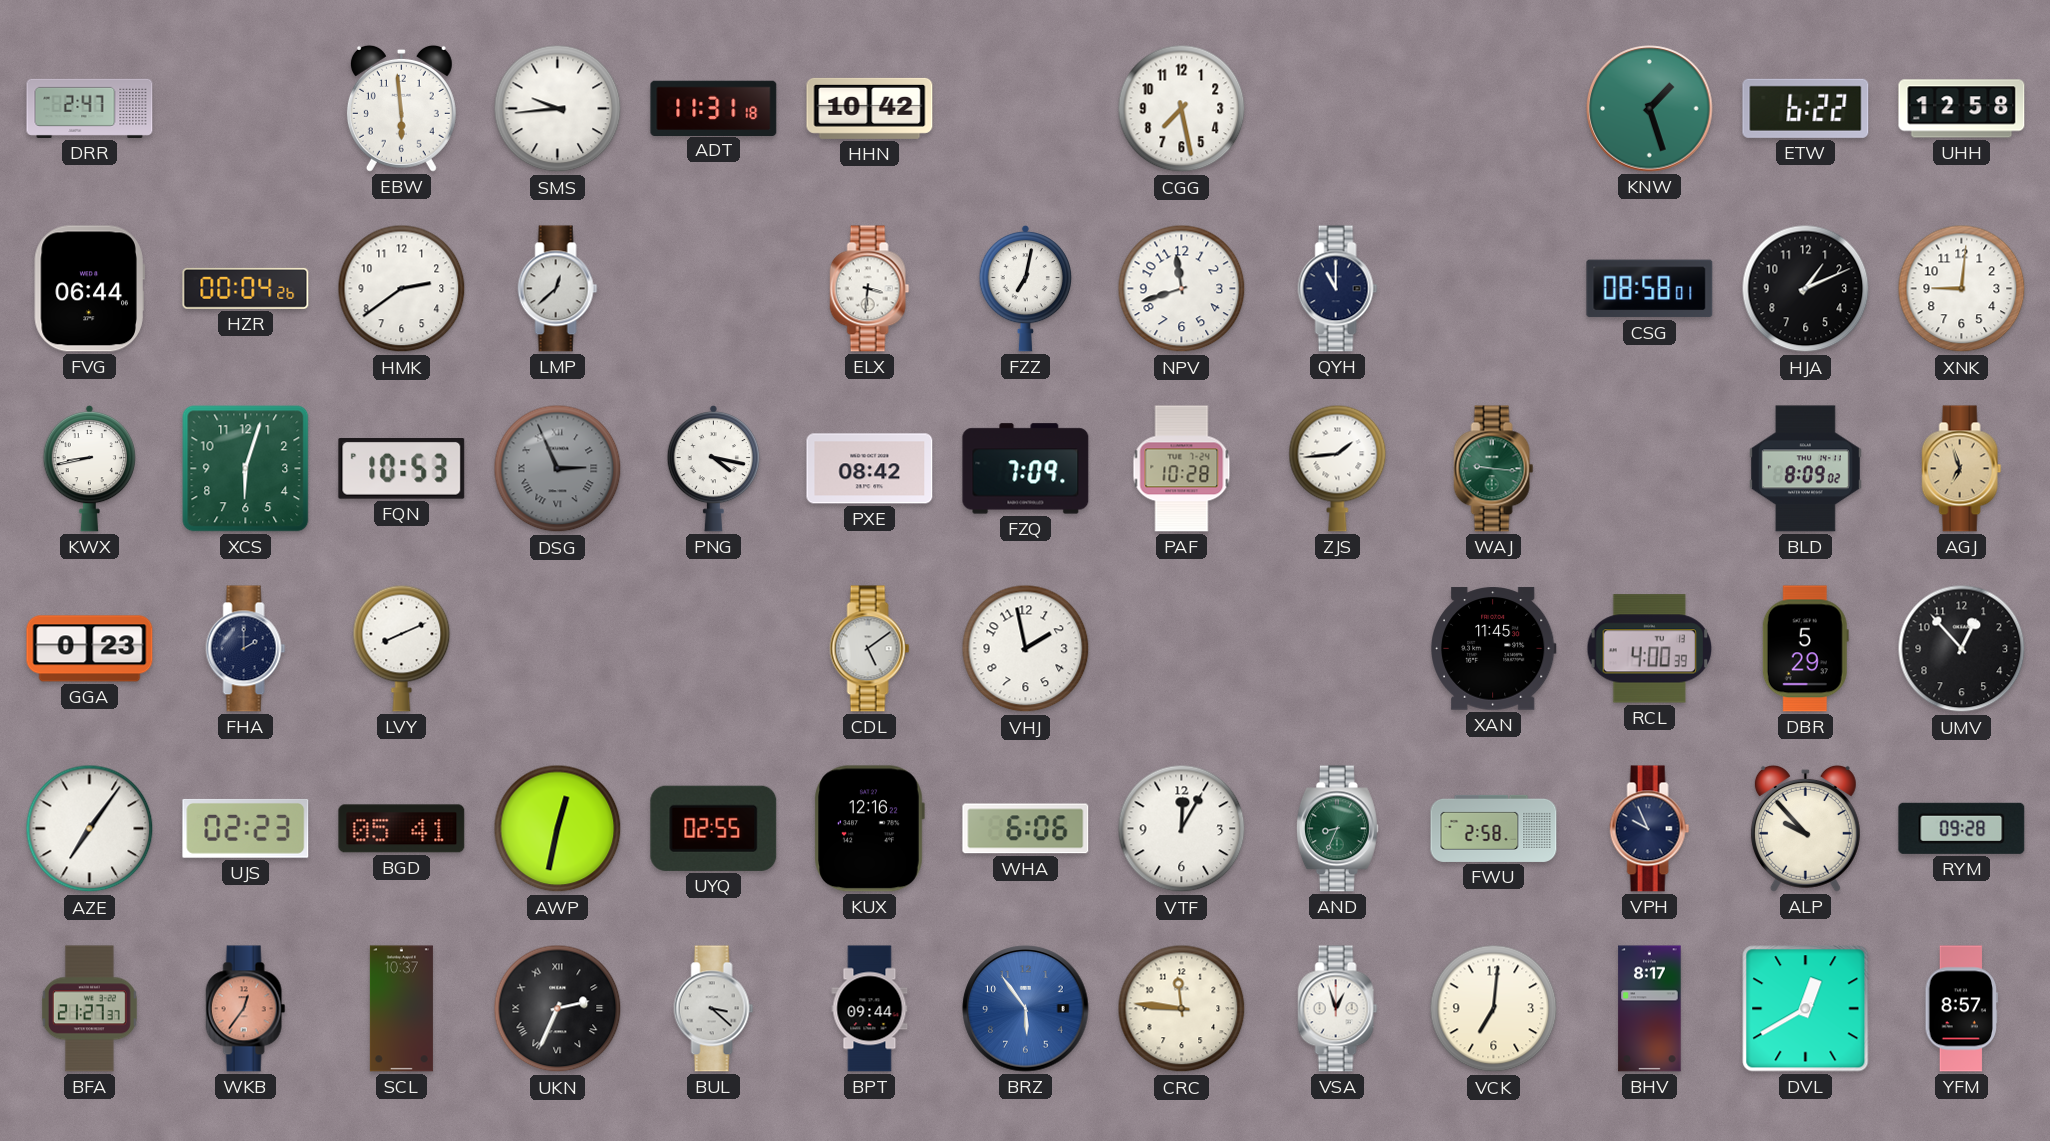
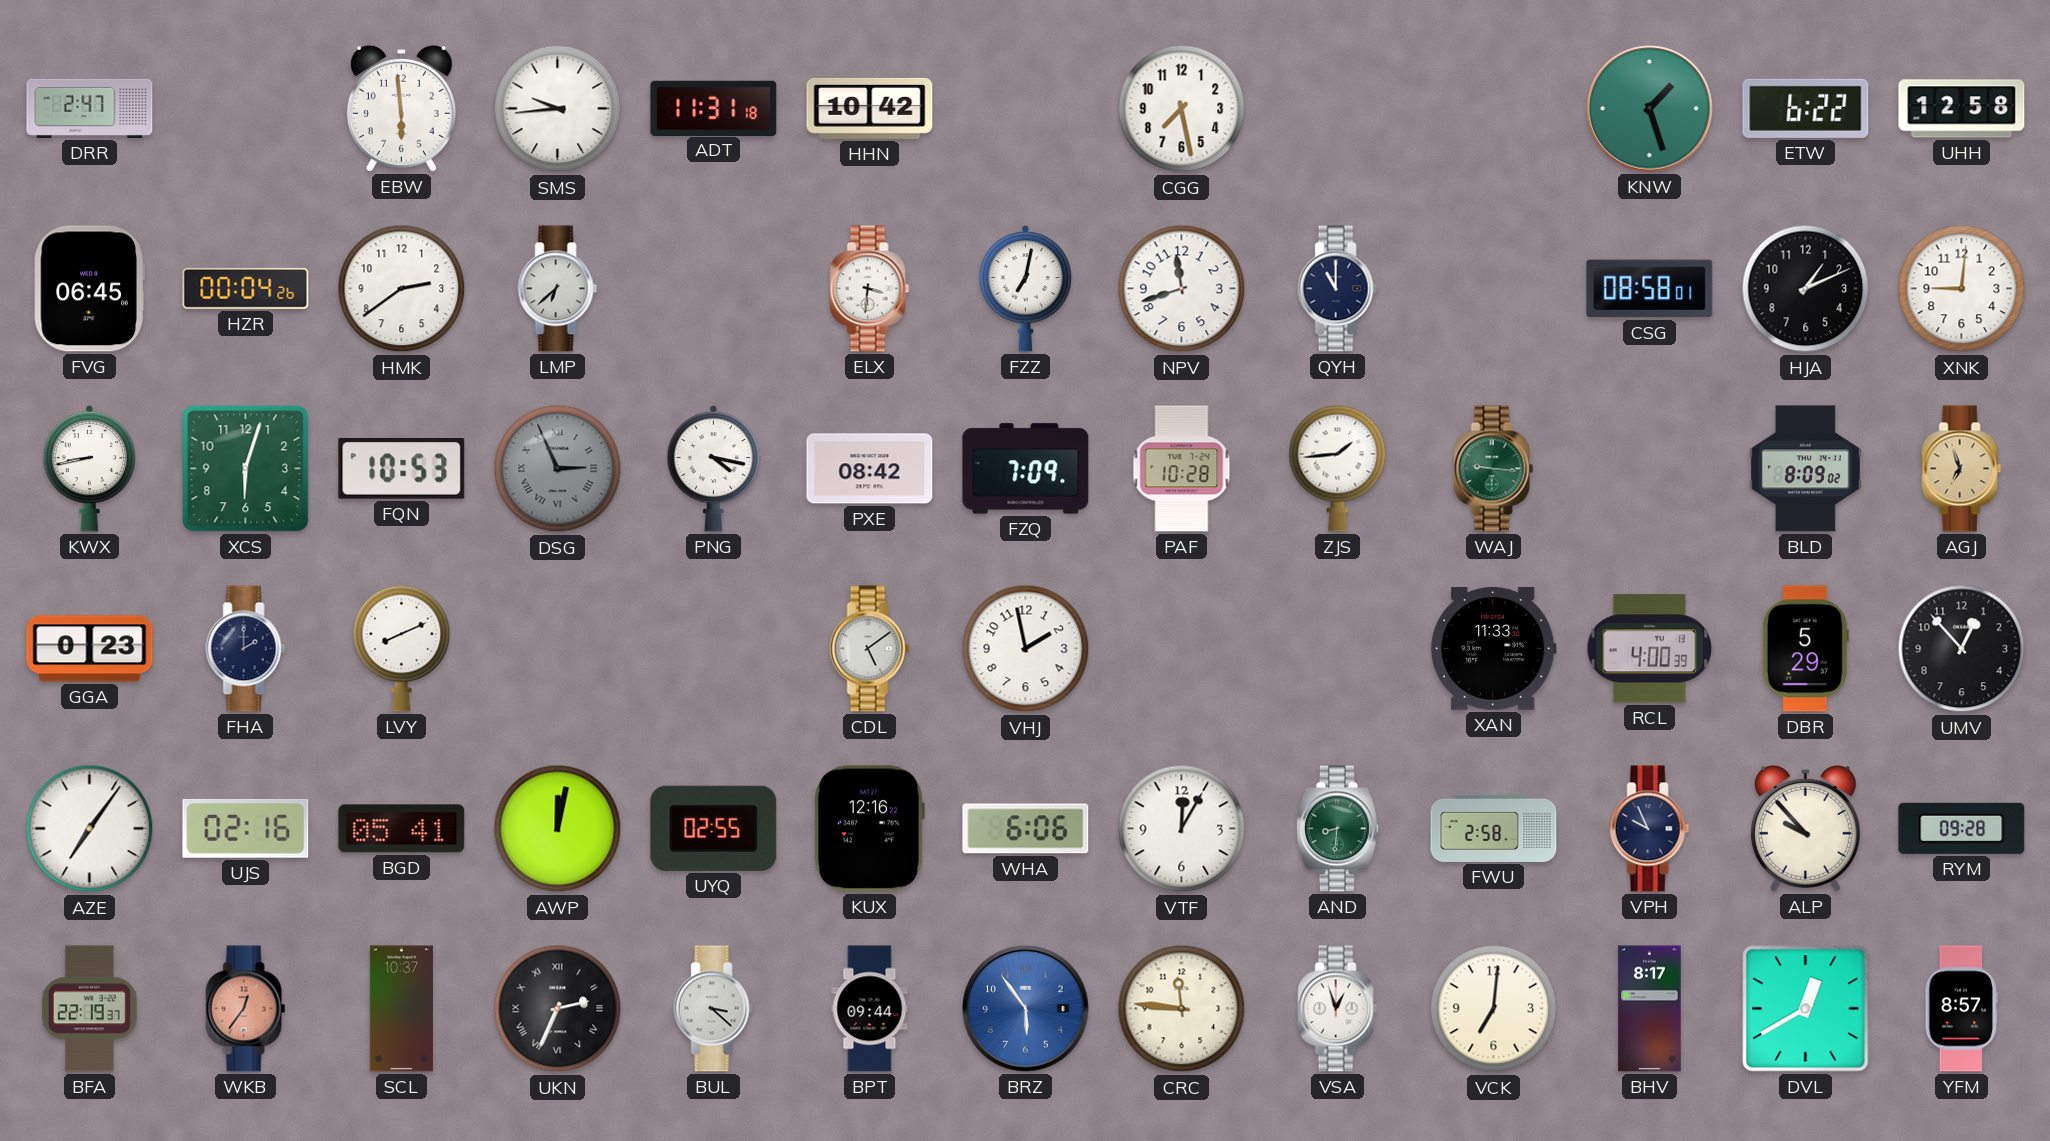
FVG: 06:44 -> 06:45 (89, 289)
LMP: 12:38 -> 6:38 (558, 289)
XAN: 11:45 -> 11:33 (1493, 649)
UJS: 02:23 -> 02:16 (246, 828)
AWP: 12:32 -> 12:02 (558, 829)
AND: 8:34 -> 8:31 (1337, 829)
BFA: 21:27 -> 22:19 (89, 1009)
